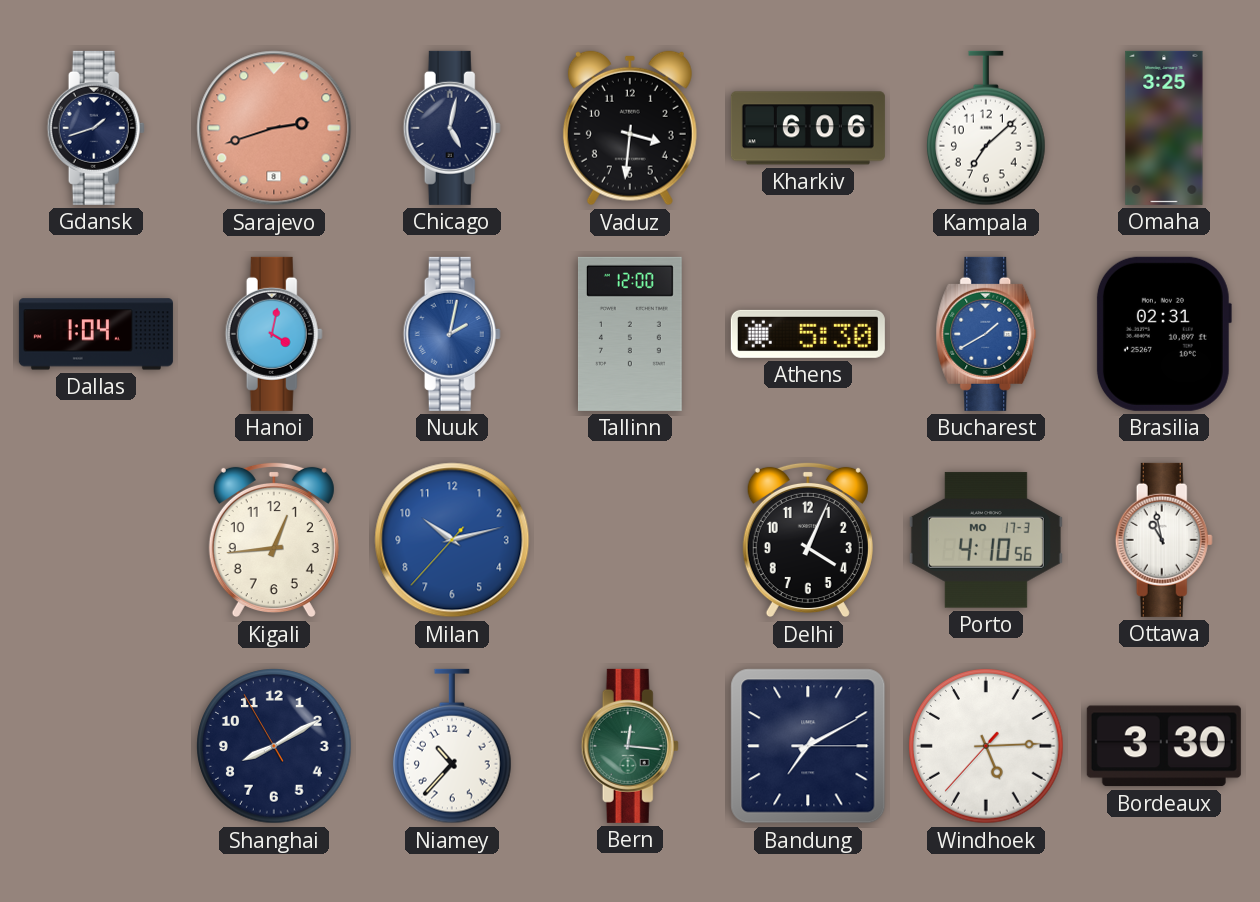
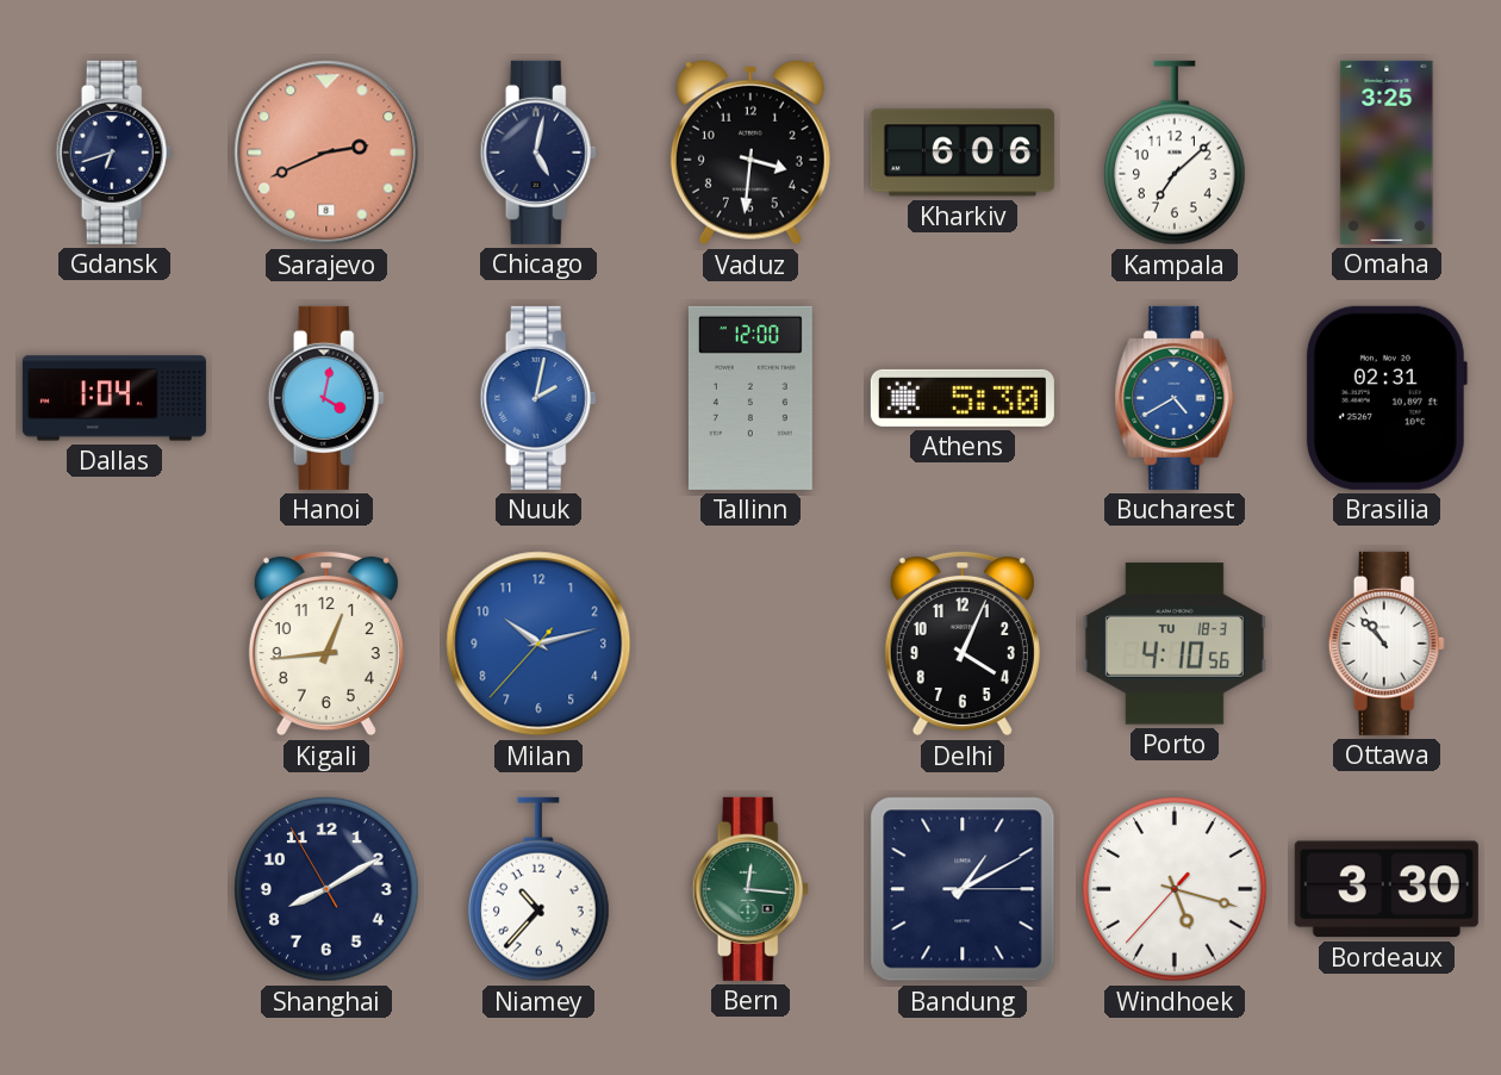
Gdansk: 1:42 -> 6:42 (114, 153)
Sarajevo: 2:42 -> 2:41 (326, 153)
Bucharest: 1:40 -> 4:40 (1175, 398)
Porto date: MO 17-3 -> TU 18-3 (1175, 644)
Ottawa: 10:58 -> 10:53 (1387, 644)
Bandung: 7:10 -> 1:10 (963, 889)
Windhoek: 5:14 -> 5:17 (1175, 889)
